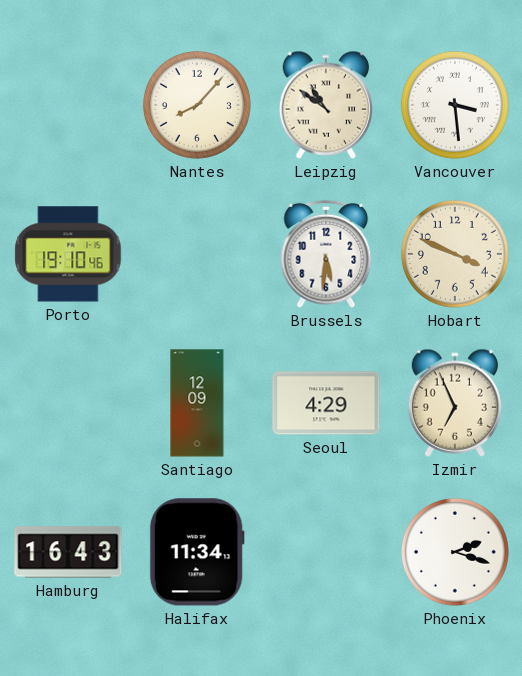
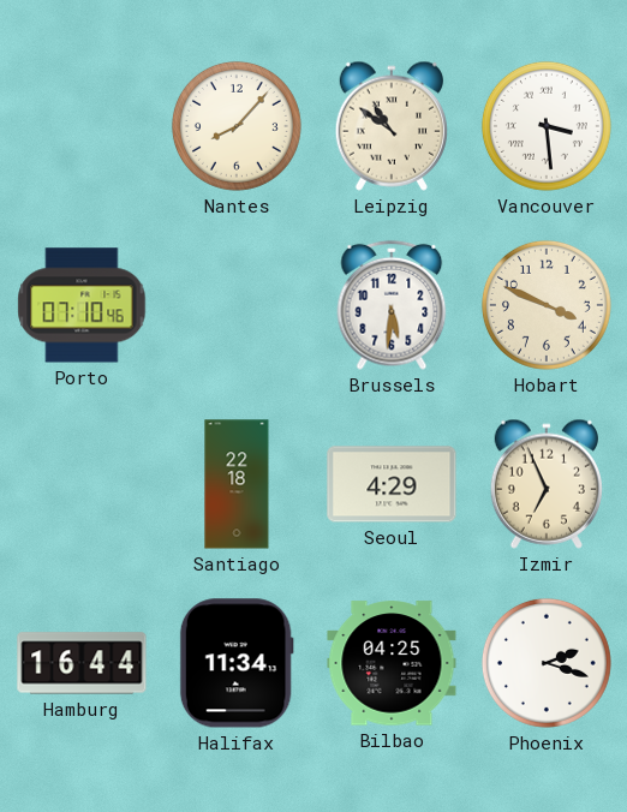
Porto: 19:10 -> 07:10 (82, 305)
Santiago: 12:09 -> 22:18 (237, 484)
Hamburg: 16:43 -> 16:44 (82, 663)
Bilbao: none -> 04:25 (392, 663)
